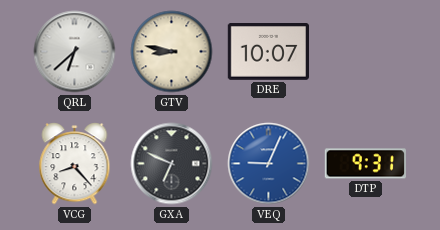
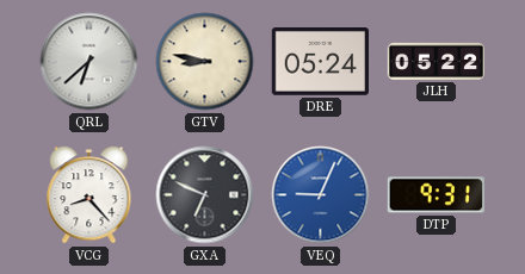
DRE: 10:07 -> 05:24 (320, 62)
JLH: none -> 05:22 (437, 61)
